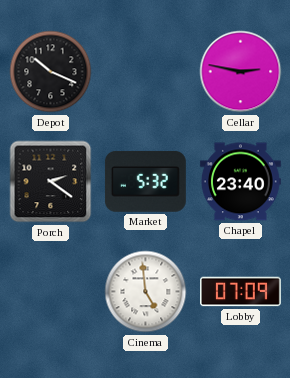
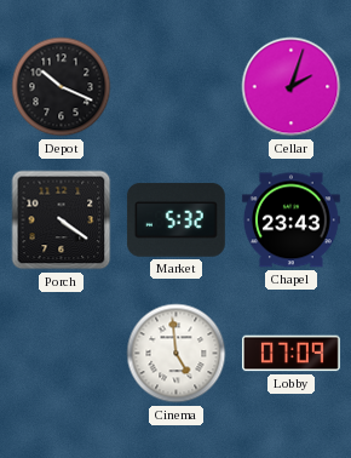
Cellar: 2:47 -> 2:03 (292, 87)
Porch: 2:21 -> 4:21 (62, 221)
Chapel: 23:40 -> 23:43 (290, 221)
